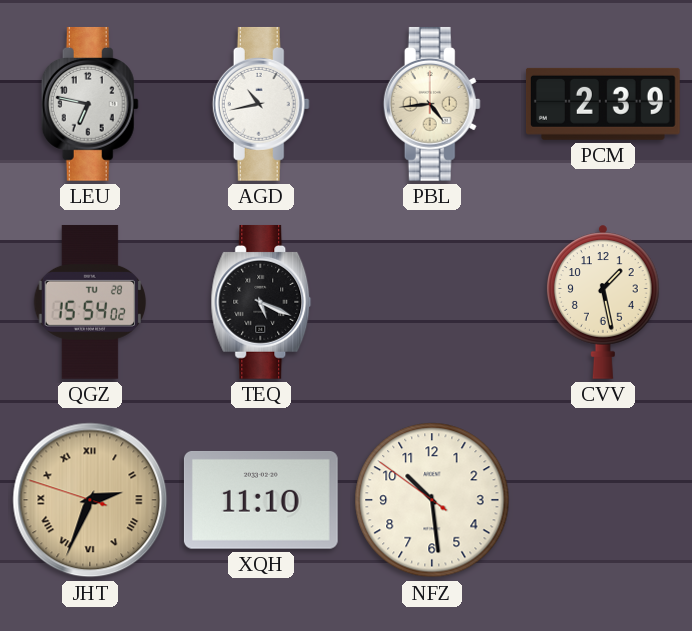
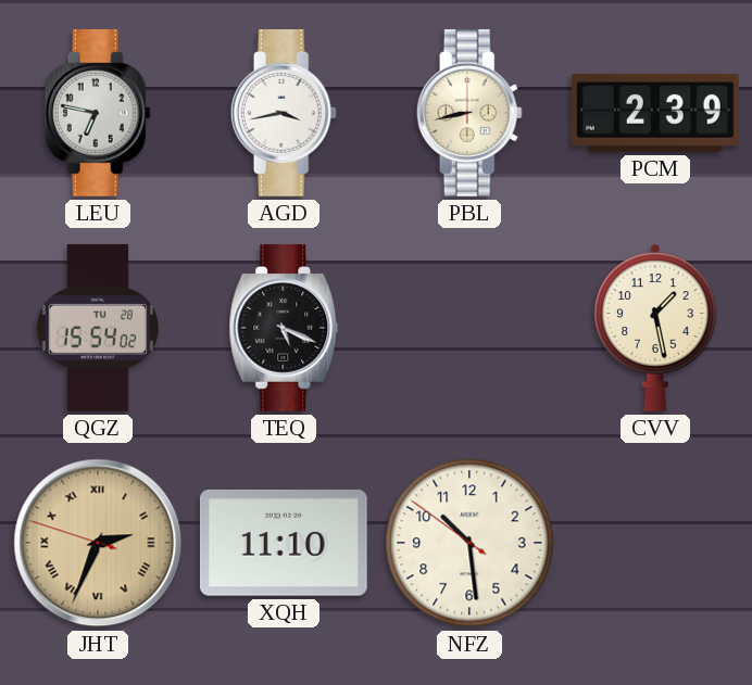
AGD: 10:43 -> 3:43 (284, 113)
PBL: 4:44 -> 8:43 (469, 113)
